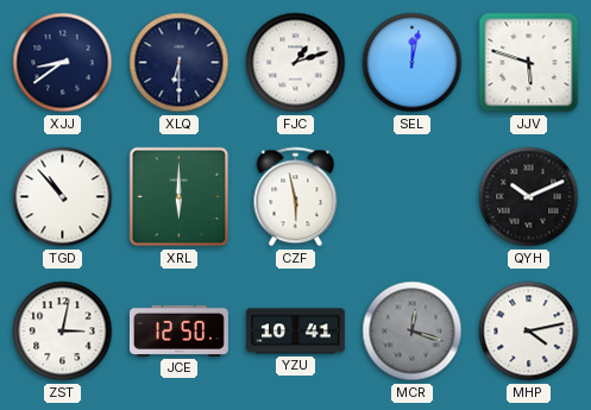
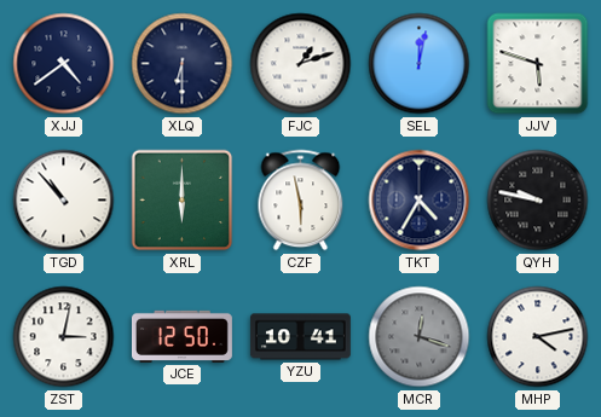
XJJ: 8:39 -> 4:39 (64, 64)
TKT: none -> 4:35 (420, 201)
QYH: 10:11 -> 9:47 (538, 201)
